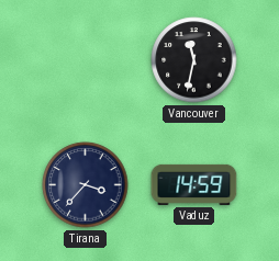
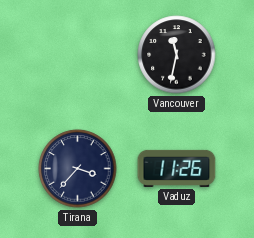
Vaduz: 14:59 -> 11:26 (177, 168)
